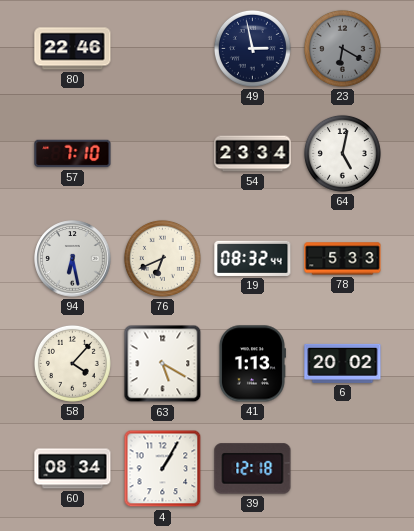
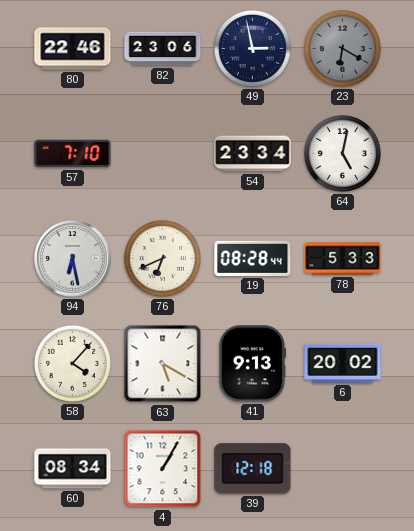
82: none -> 23:06 (163, 49)
19: 08:32 -> 08:28 (253, 258)
41: 1:13 -> 9:13 (252, 364)
